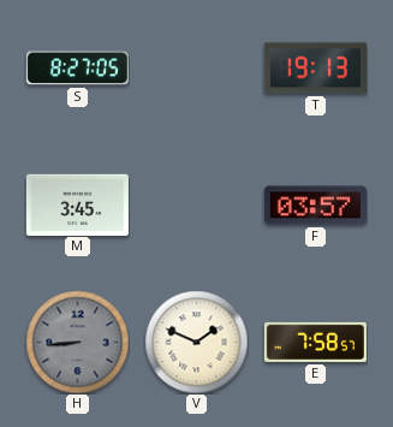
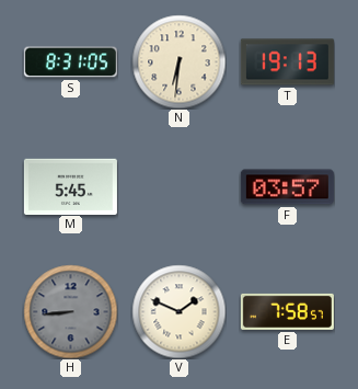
S: 8:27 -> 8:31 (70, 62)
N: none -> 6:31 (178, 61)
M: 3:45 -> 5:45 (70, 186)
